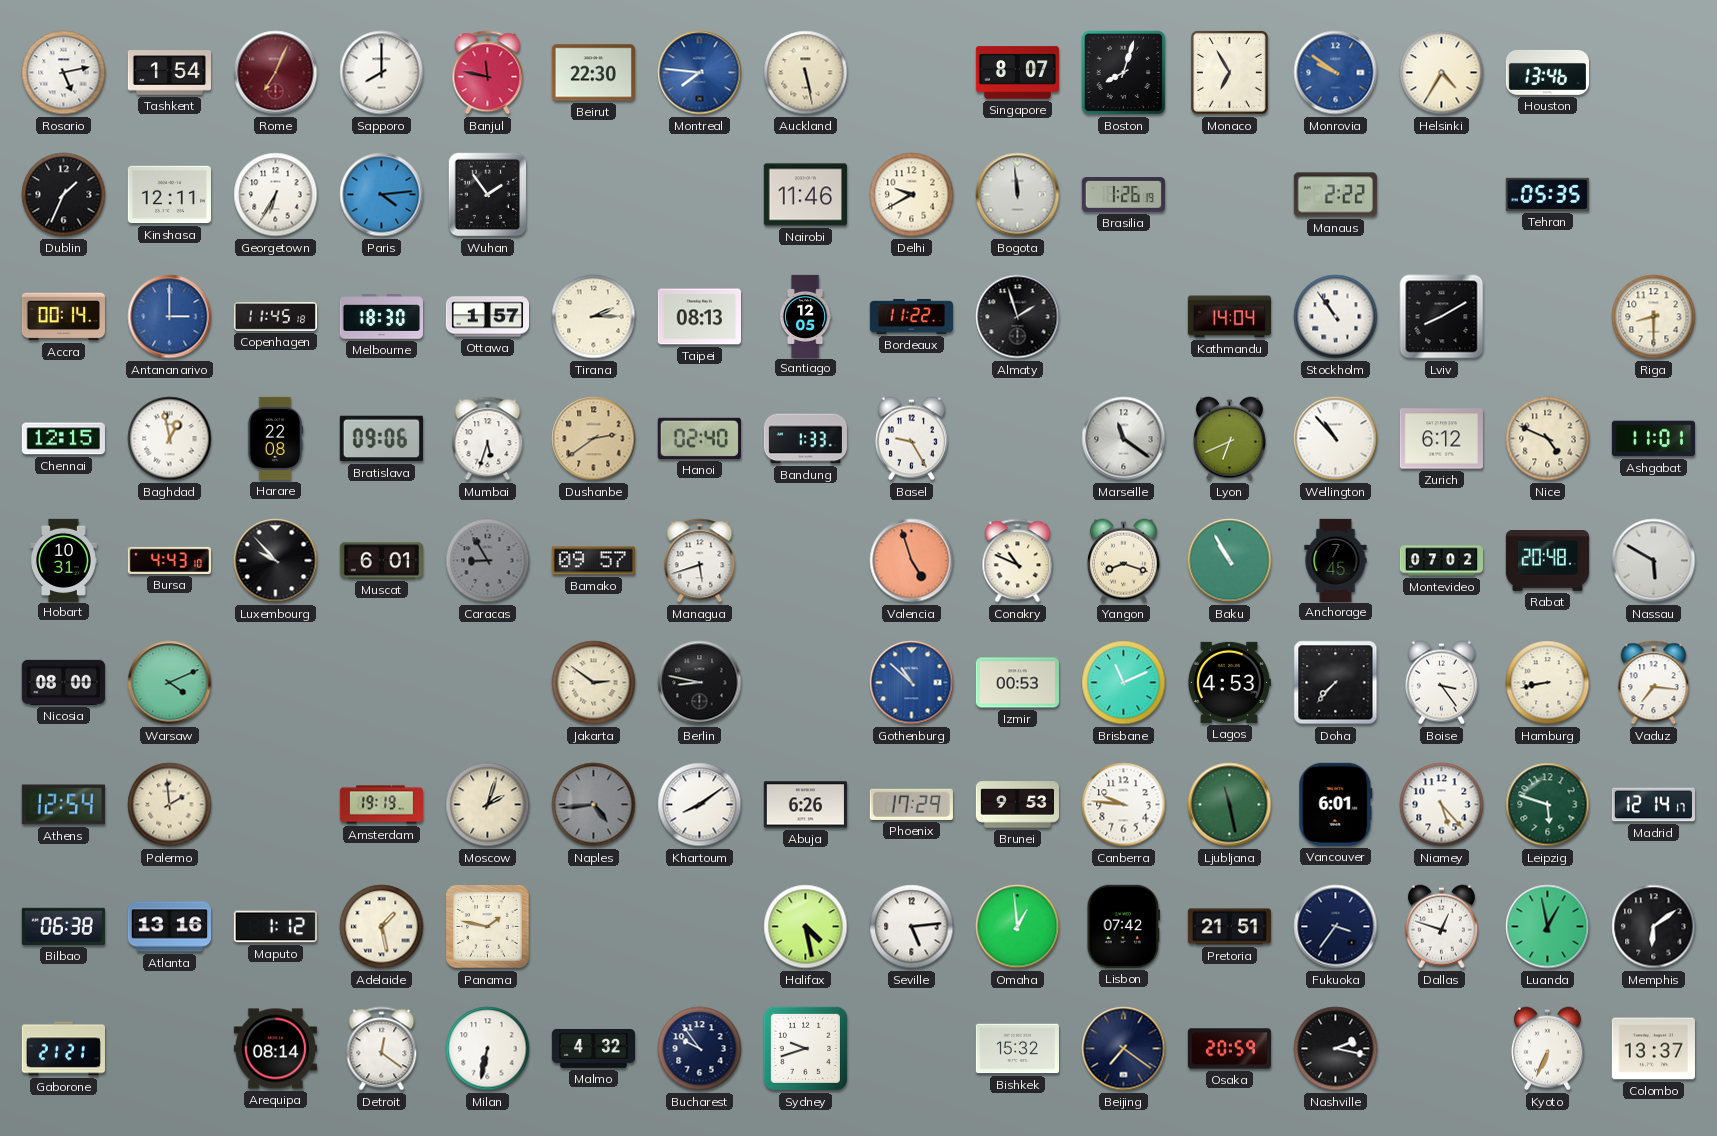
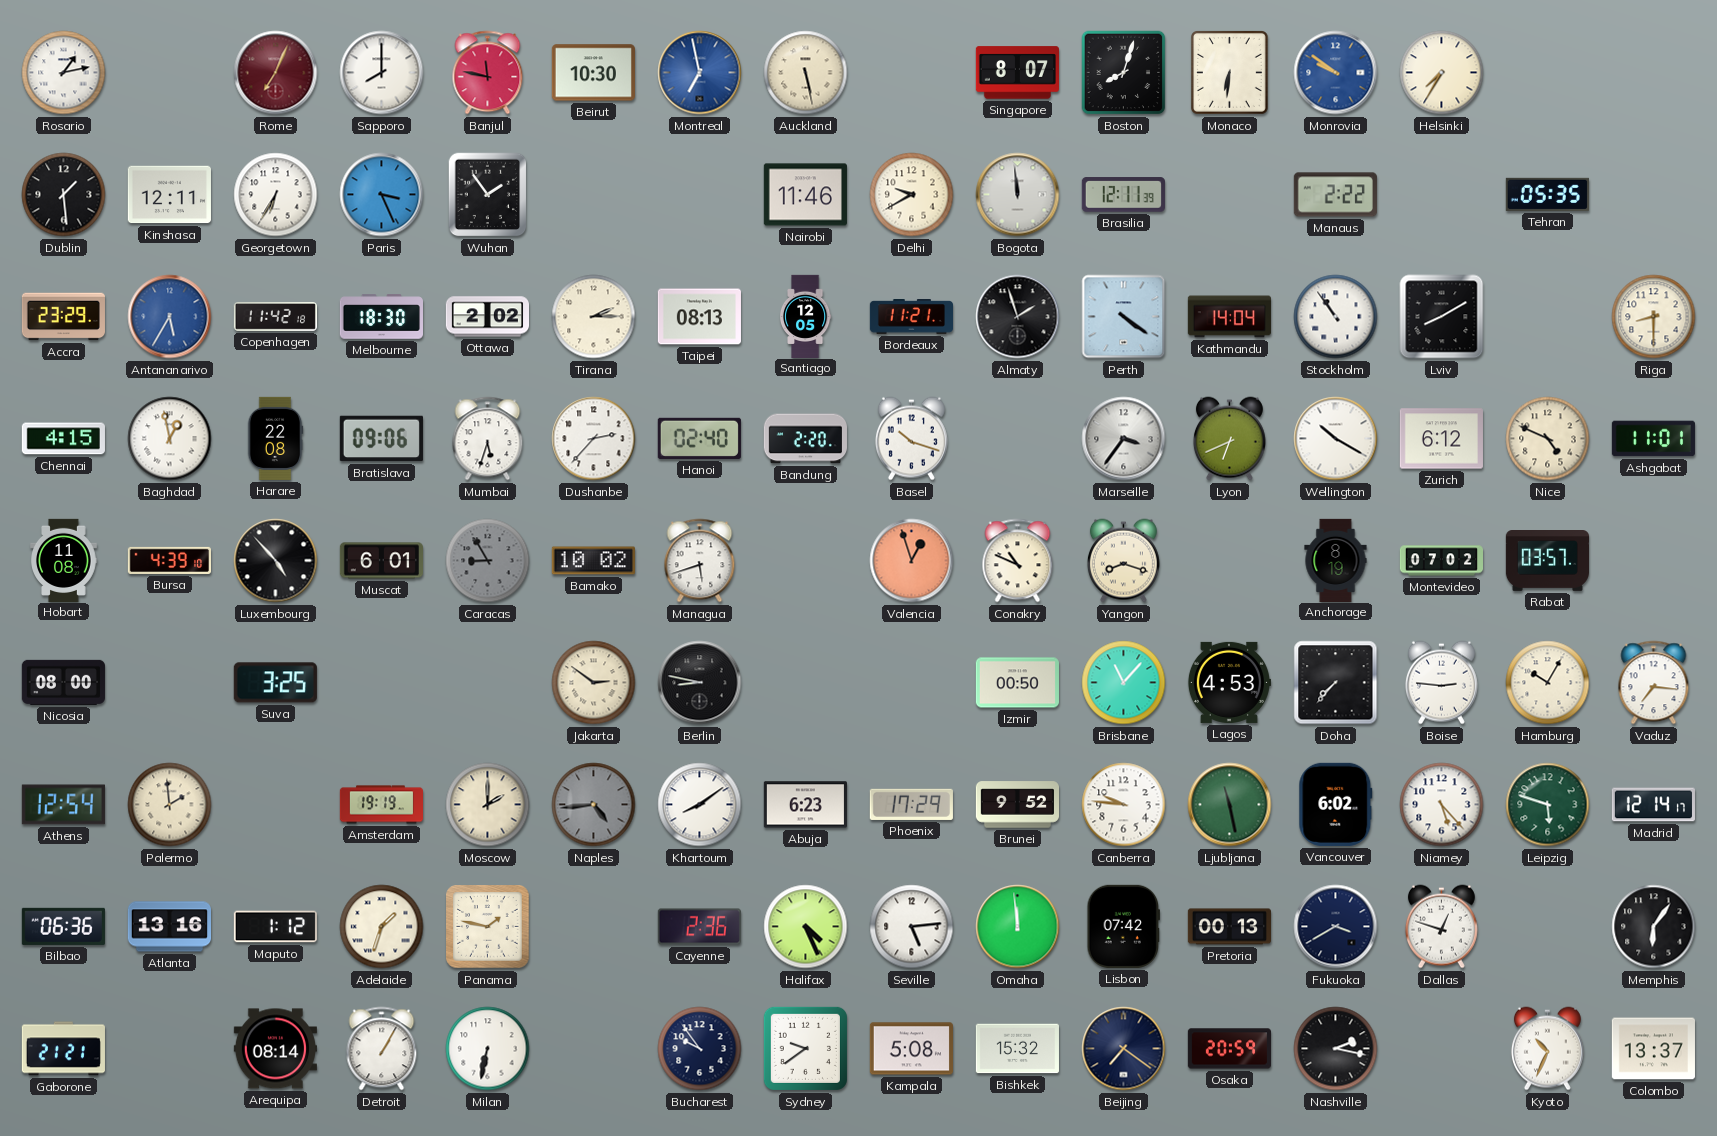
Rosario: 5:13 -> 1:13 (64, 73)
Tashkent: 1:54 -> none (169, 73)
Beirut: 22:30 -> 10:30 (593, 73)
Montreal: 7:46 -> 6:58 (700, 73)
Monaco: 6:55 -> 6:31 (1229, 72)
Helsinki: 4:35 -> 7:35 (1442, 73)
Houston: 13:46 -> none (1547, 72)
Dublin: 1:34 -> 1:29 (64, 195)
Paris: 4:14 -> 3:26 (382, 195)
Brasilia: 1:26 -> 12:11 (1123, 195)
Accra: 00:14 -> 23:29 (63, 317)
Antananarivo: 3:00 -> 5:35 (170, 317)
Copenhagen: 11:45 -> 11:42 (275, 317)
Ottawa: 1:57 -> 2:02 (487, 317)
Bordeaux: 11:22 -> 11:21 (911, 317)
Perth: none -> 4:21 (1124, 317)
Chennai: 12:15 -> 4:15 (63, 439)
Dushanbe: 2:39 -> 2:37 (594, 439)
Dushanbe dial: champagne -> white (594, 439)
Bandung: 1:33 -> 2:20 (805, 439)
Basel: 9:25 -> 10:18 (911, 439)
Marseille: 11:21 -> 3:36 (1124, 439)
Wellington: 10:53 -> 10:20 (1336, 439)
Hobart: 10:31 -> 11:08 (64, 560)
Bursa: 4:43 -> 4:39 (169, 560)
Luxembourg: 9:53 -> 4:53 (276, 561)
Bamako: 09:57 -> 10:02 (593, 561)
Valencia: 4:57 -> 12:57 (912, 561)
Baku: 10:55 -> none (1230, 561)
Anchorage: 7:45 -> 8:19 (1336, 560)
Rabat: 20:48 -> 03:57 (1547, 561)
Nassau: 5:50 -> none (1654, 561)
Warsaw: 4:11 -> none (170, 683)
Suva: none -> 3:25 (275, 683)
Gothenburg: 10:52 -> none (912, 683)
Izmir: 00:53 -> 00:50 (1017, 683)
Brisbane: 11:11 -> 11:07 (1124, 683)
Boise: 3:24 -> 2:46 (1441, 683)
Hamburg: 8:43 -> 10:05 (1548, 683)
Moscow: 2:03 -> 2:00 (488, 805)
Abuja: 6:26 -> 6:23 (805, 805)
Brunei: 9:53 -> 9:52 (1017, 805)
Vancouver: 6:01 -> 6:02 (1336, 804)
Bilbao: 06:38 -> 06:36 (63, 926)
Adelaide: 1:28 -> 1:33 (382, 927)
Cayenne: none -> 2:36 (699, 927)
Halifax: 4:28 -> 4:26 (806, 927)
Omaha: 12:59 -> 11:59 (1018, 927)
Pretoria: 21:51 -> 00:13 (1229, 927)
Fukuoka: 3:36 -> 3:40 (1336, 927)
Luanda: 12:58 -> none (1548, 927)
Memphis: 6:09 -> 6:06 (1654, 927)
Detroit: 12:21 -> 1:05 (382, 1049)
Malmo: 4:32 -> none (593, 1048)
Sydney: 9:42 -> 9:39 (805, 1048)
Kampala: none -> 5:08 (911, 1049)
Kyoto: 6:34 -> 10:34 (1547, 1049)
